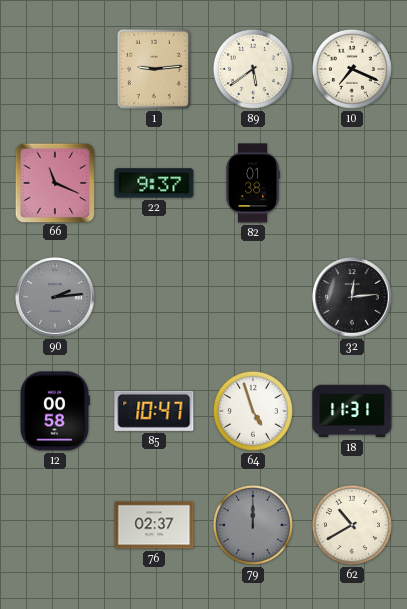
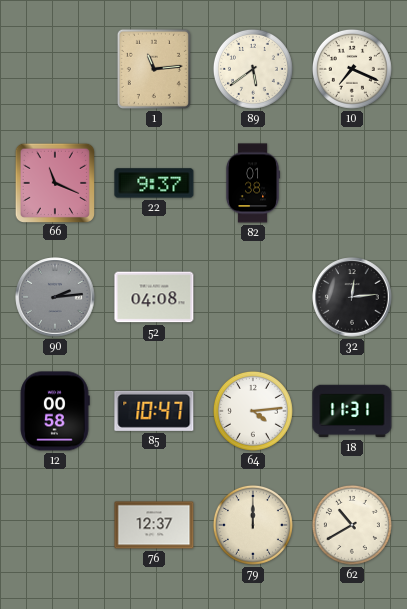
1: 9:14 -> 11:14 (154, 69)
52: none -> 04:08 (154, 297)
64: 4:57 -> 4:14 (253, 411)
76: 02:37 -> 12:37 (154, 525)
79 dial: grey -> cream (253, 525)
